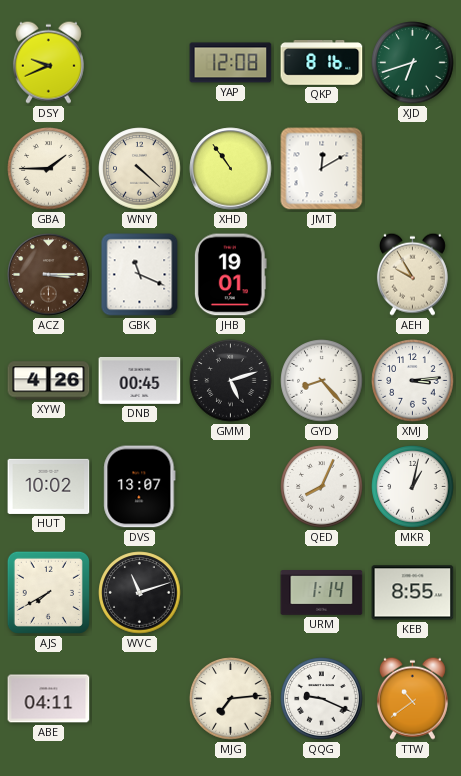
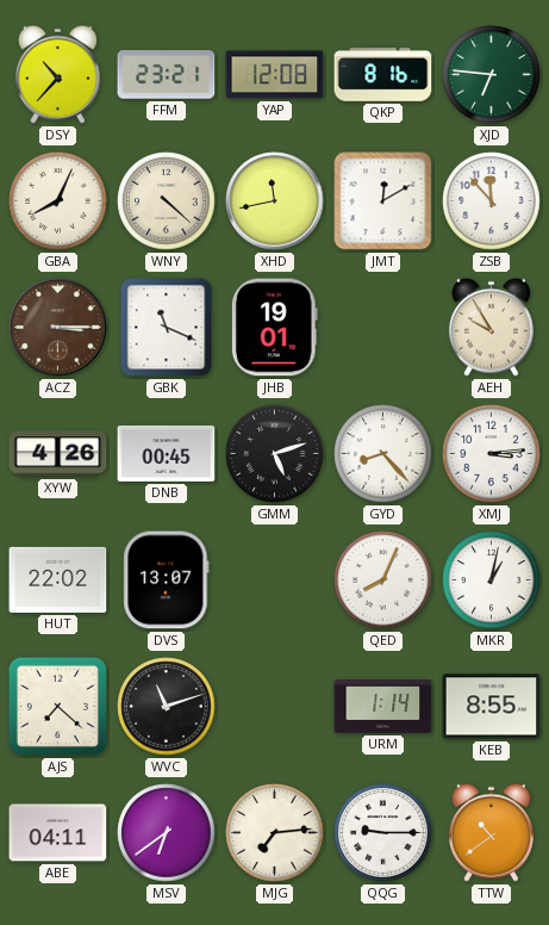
DSY: 9:41 -> 10:37 (57, 74)
FFM: none -> 23:21 (167, 75)
XJD: 6:42 -> 6:46 (492, 75)
GBA: 1:45 -> 8:04 (58, 201)
XHD: 10:54 -> 11:43 (275, 201)
ZSB: none -> 11:53 (492, 201)
HUT: 10:02 -> 22:02 (58, 579)
AJS: 7:40 -> 7:22 (57, 706)
MSV: none -> 6:39 (167, 833)
QQG: 9:19 -> 9:15 (383, 833)
